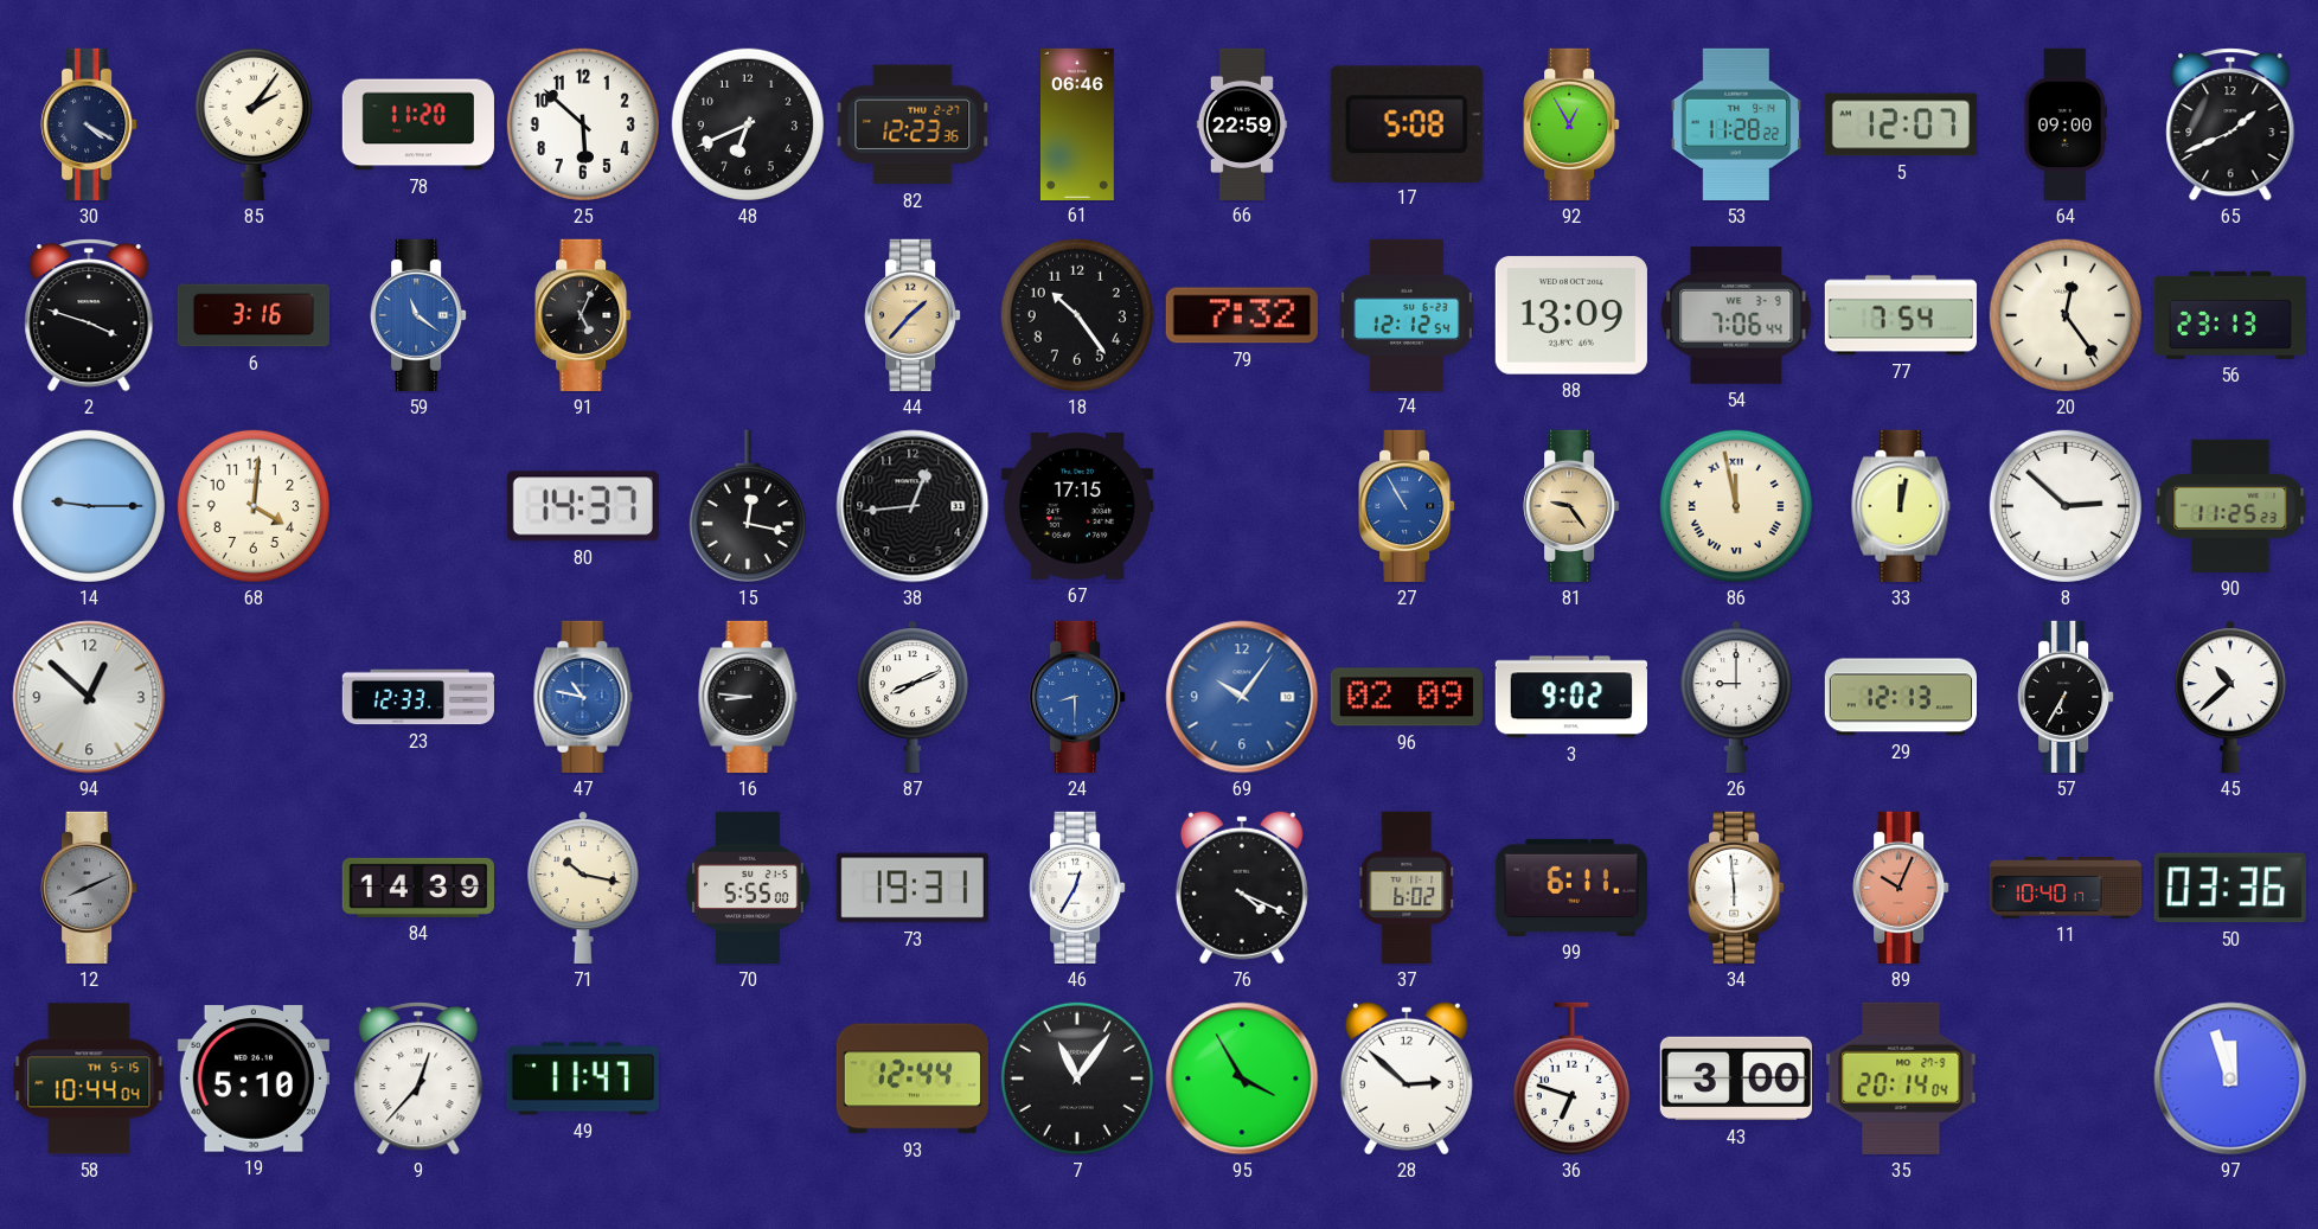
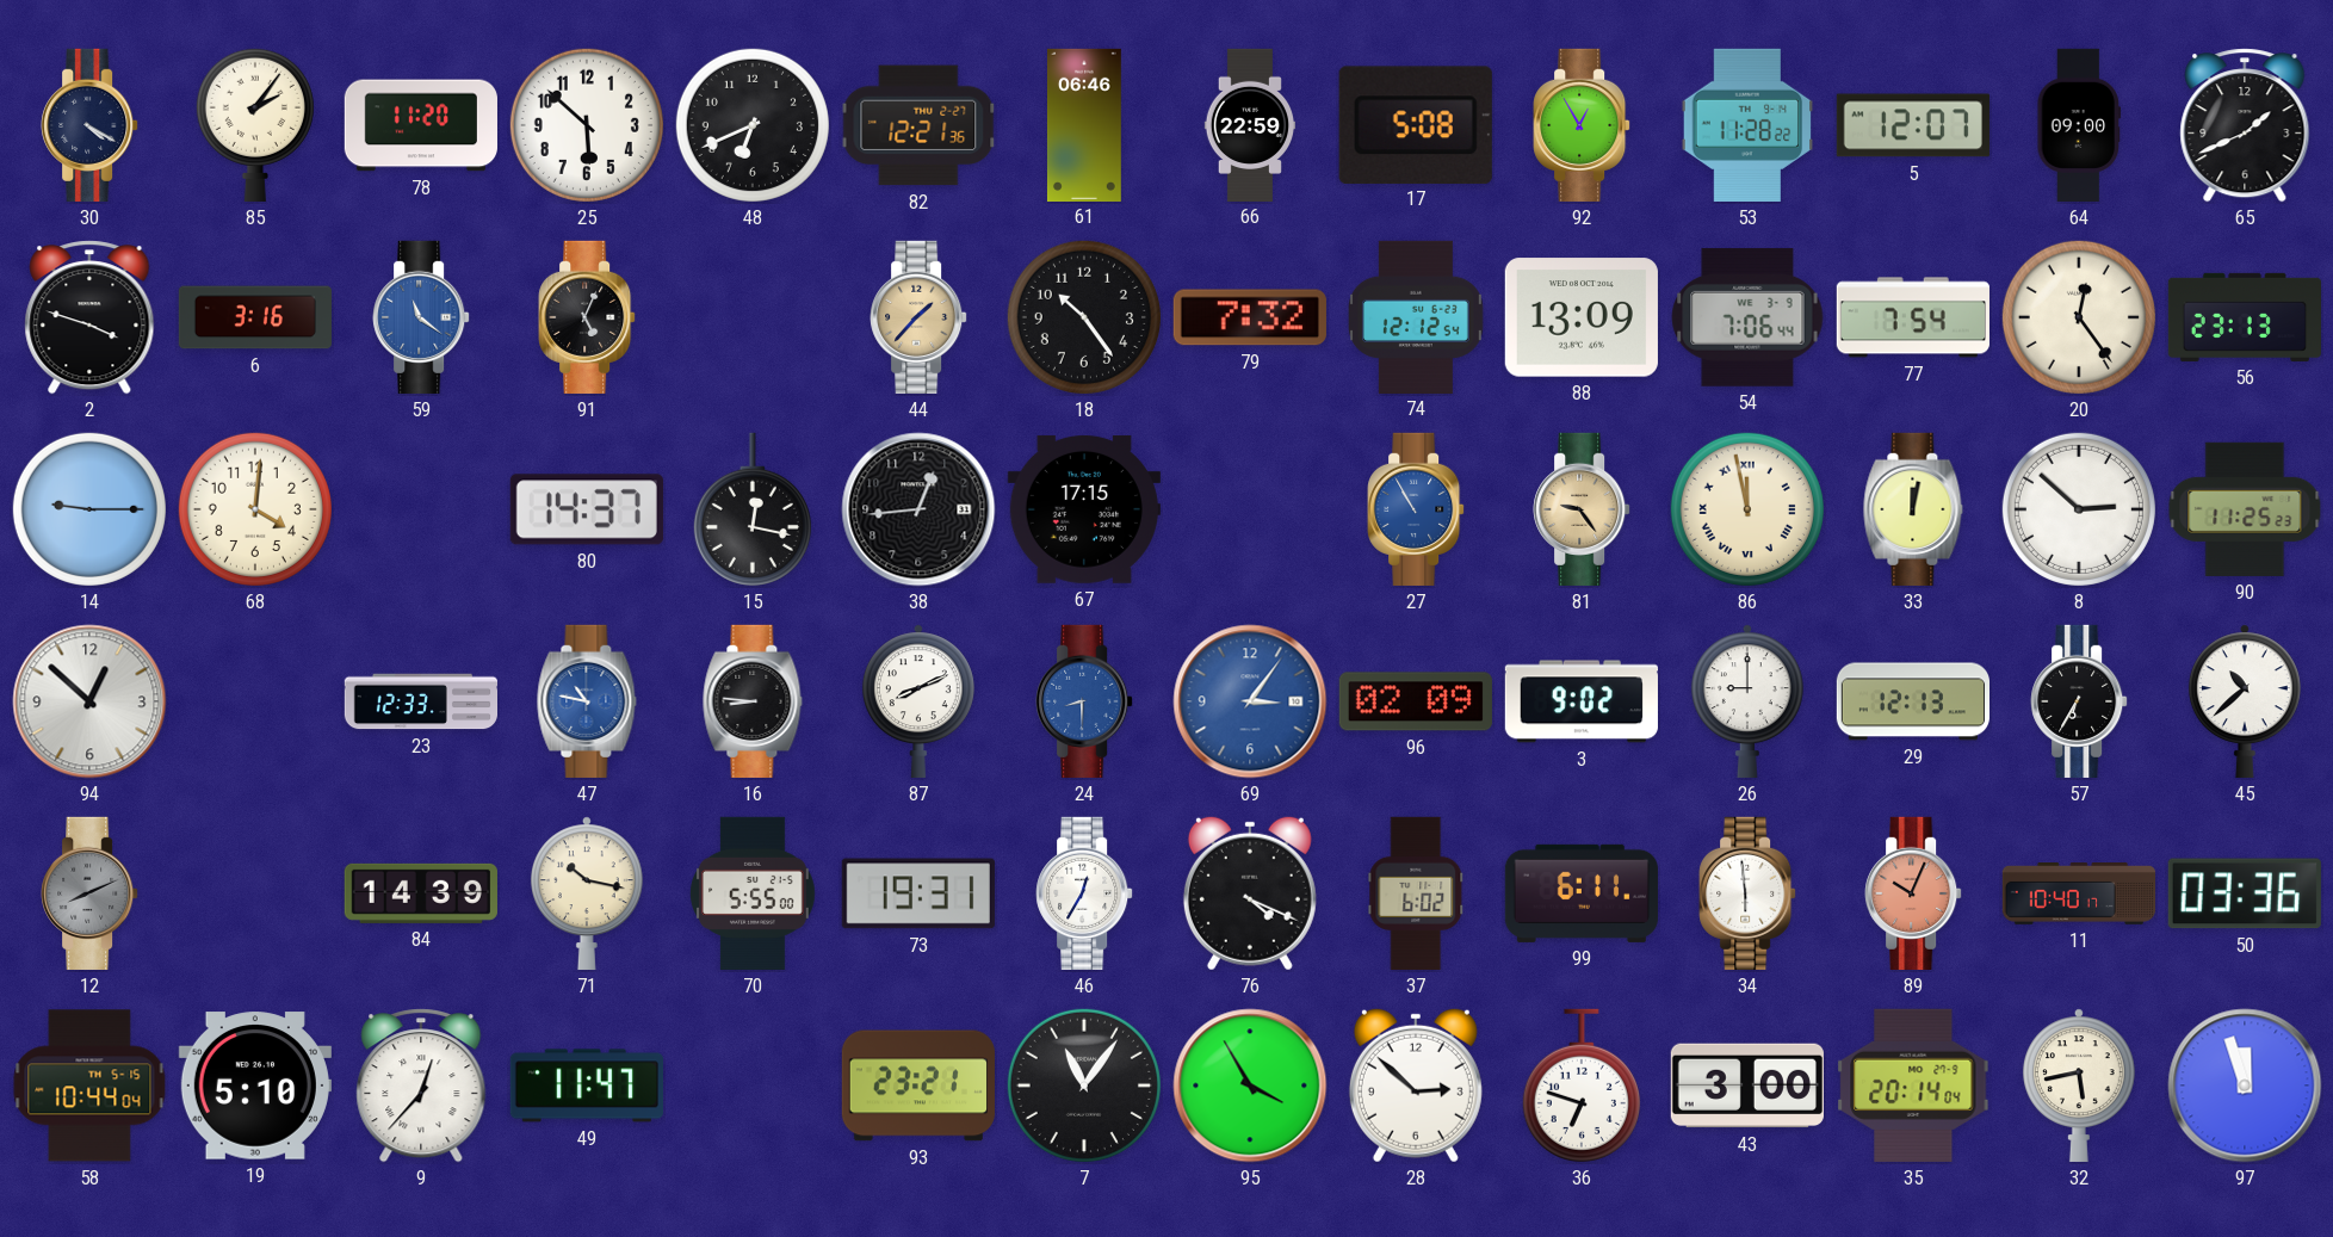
82: 12:23 -> 12:21 (918, 125)
69: 10:06 -> 3:06 (1250, 701)
93: 12:44 -> 23:21 (918, 1086)
32: none -> 5:43 (2079, 1086)
